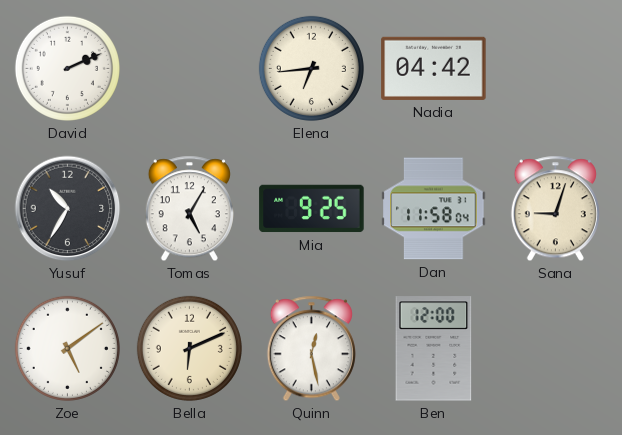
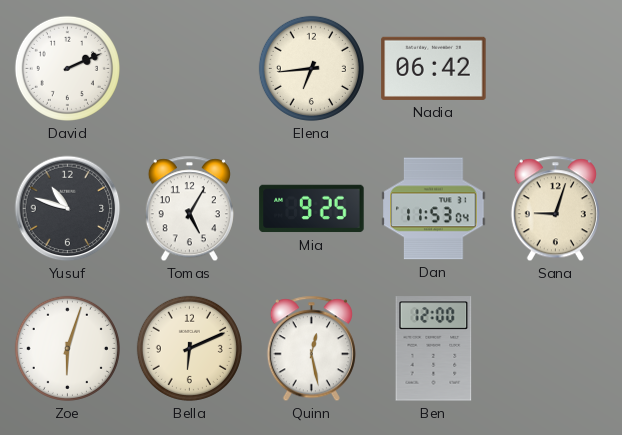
Nadia: 04:42 -> 06:42 (434, 68)
Yusuf: 10:35 -> 10:48 (68, 209)
Dan: 11:58 -> 11:53 (434, 209)
Zoe: 5:09 -> 6:03 (67, 348)
